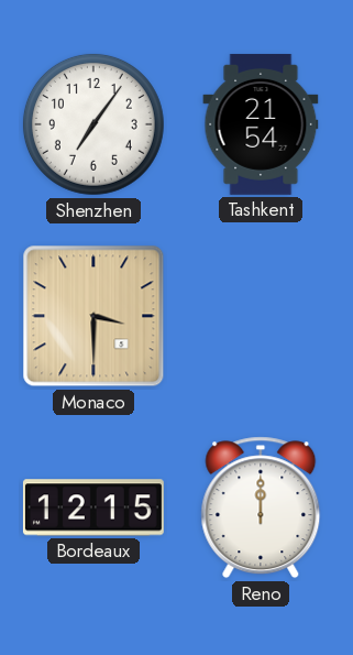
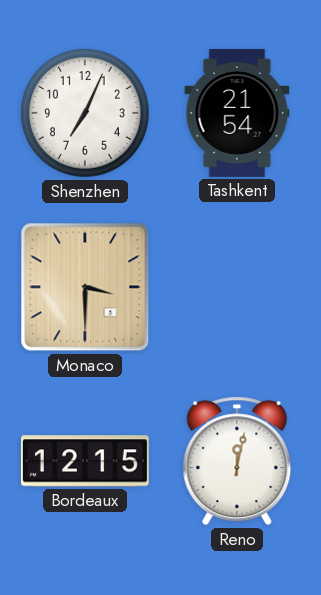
Shenzhen: 7:06 -> 7:04 (85, 113)
Reno: 12:00 -> 12:02 (237, 461)
